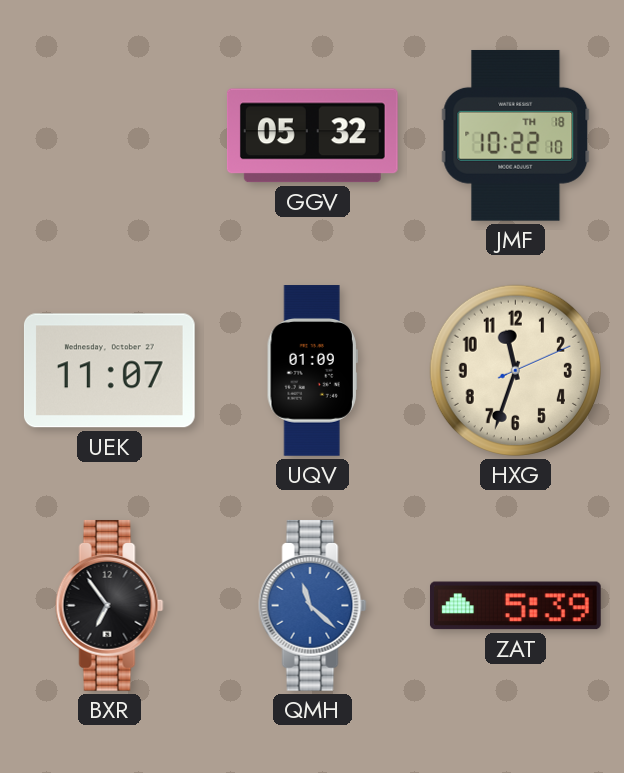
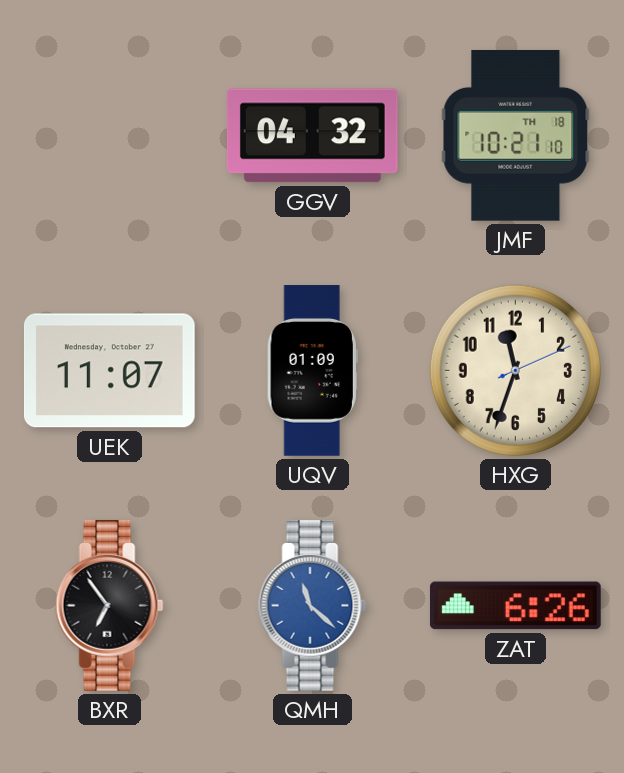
GGV: 05:32 -> 04:32 (312, 136)
JMF: 10:22 -> 10:21 (516, 135)
ZAT: 5:39 -> 6:26 (515, 606)
